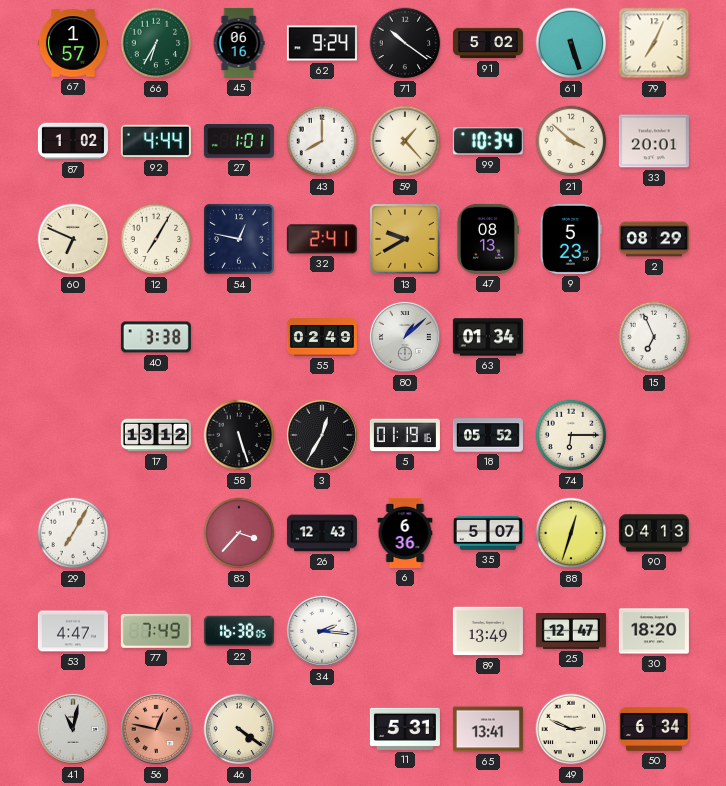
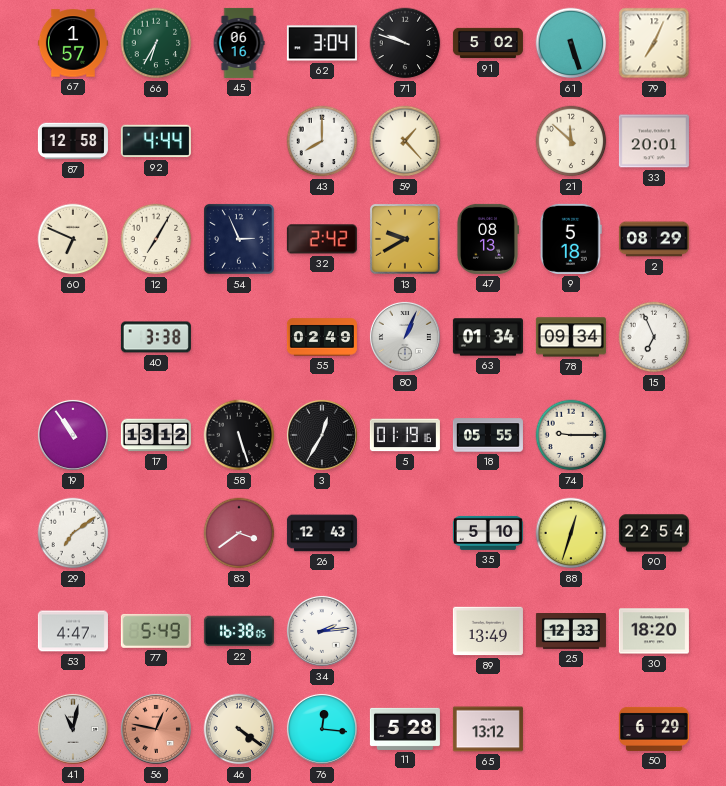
62: 9:24 -> 3:04 (322, 43)
71: 10:21 -> 9:48 (405, 43)
87: 1:02 -> 12:58 (73, 141)
27: 1:01 -> none (239, 142)
99: 10:34 -> none (488, 141)
21: 3:52 -> 11:52 (571, 141)
54: 12:47 -> 2:56 (239, 239)
32: 2:41 -> 2:42 (322, 239)
9: 5:23 -> 5:18 (571, 239)
80: 1:08 -> 1:04 (405, 337)
78: none -> 09:34 (571, 337)
19: none -> 10:54 (73, 435)
18: 05:52 -> 05:55 (488, 435)
74: 6:15 -> 9:15 (571, 435)
29: 7:05 -> 7:09 (73, 533)
83: 3:37 -> 3:39 (239, 533)
6: 6:36 -> none (405, 533)
35: 5:07 -> 5:10 (488, 533)
90: 04:13 -> 22:54 (654, 533)
77: 7:49 -> 5:49 (156, 631)
34: 2:16 -> 2:14 (322, 631)
25: 12:47 -> 12:33 (571, 632)
76: none -> 12:16 (322, 729)
11: 5:31 -> 5:28 (405, 729)
65: 13:41 -> 13:12 (488, 729)
49: 2:49 -> none (571, 729)
50: 6:34 -> 6:29 (654, 729)
